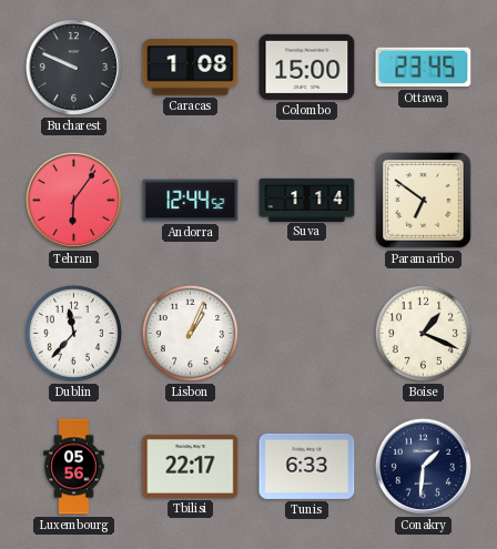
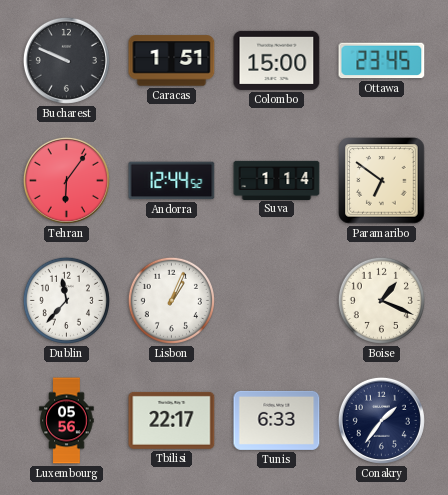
Caracas: 1:08 -> 1:51 (172, 61)
Conakry: 1:31 -> 1:36 (381, 420)
